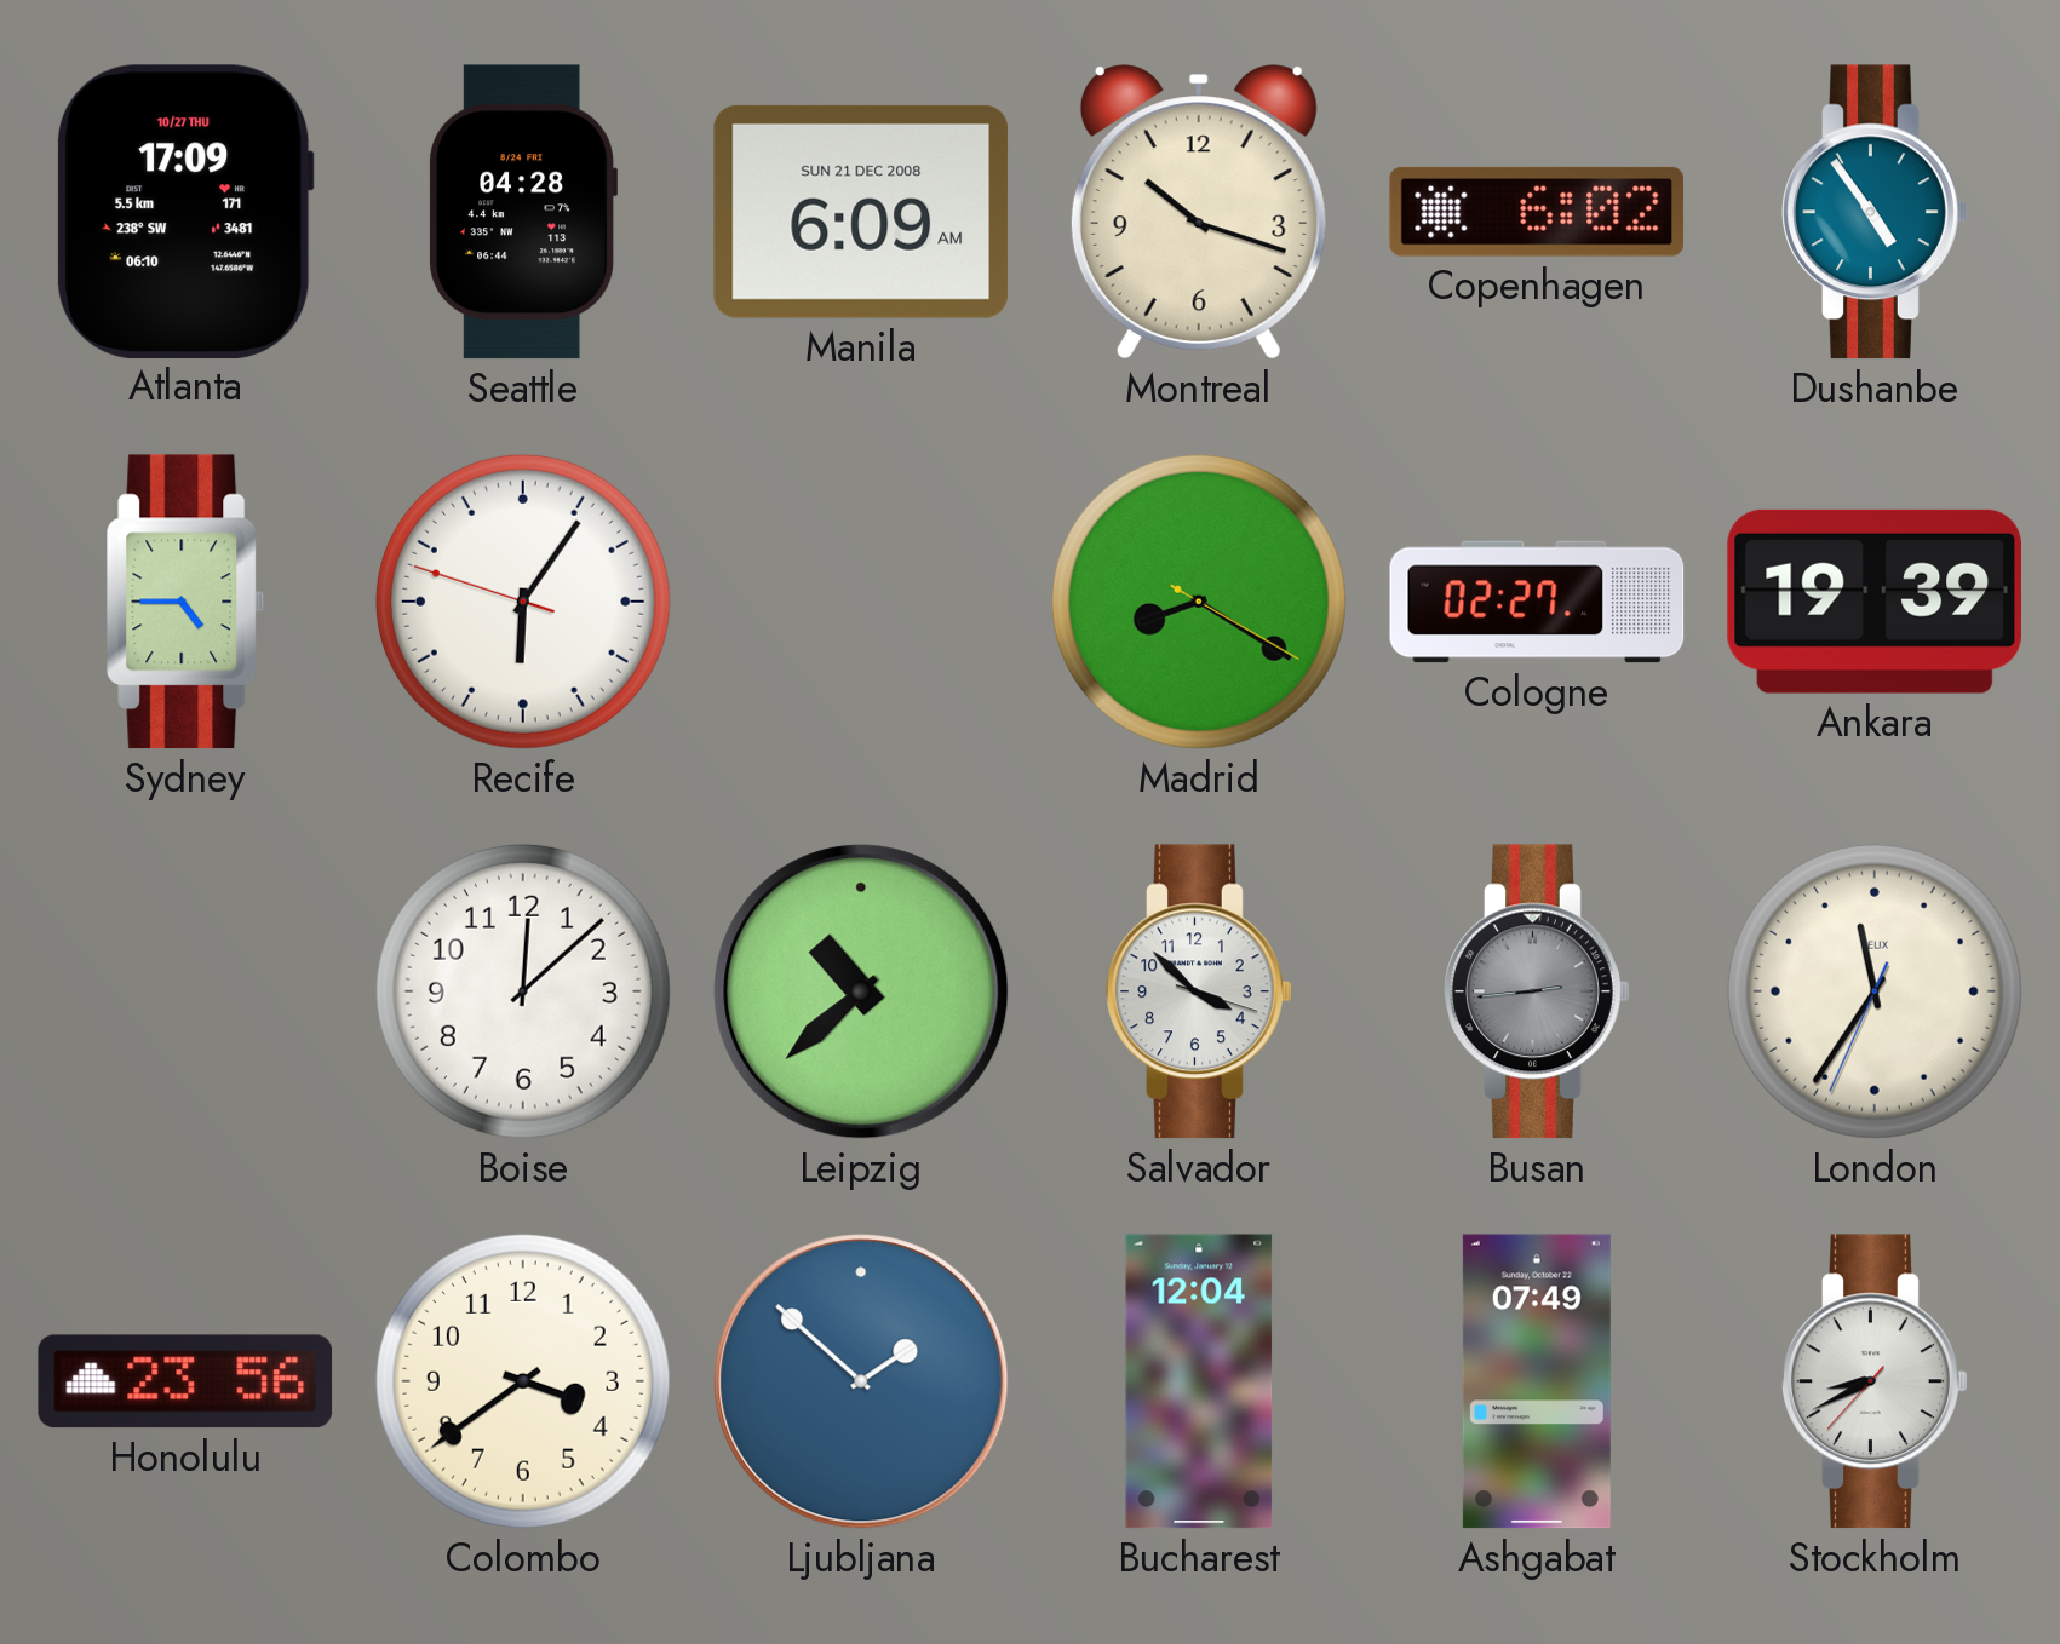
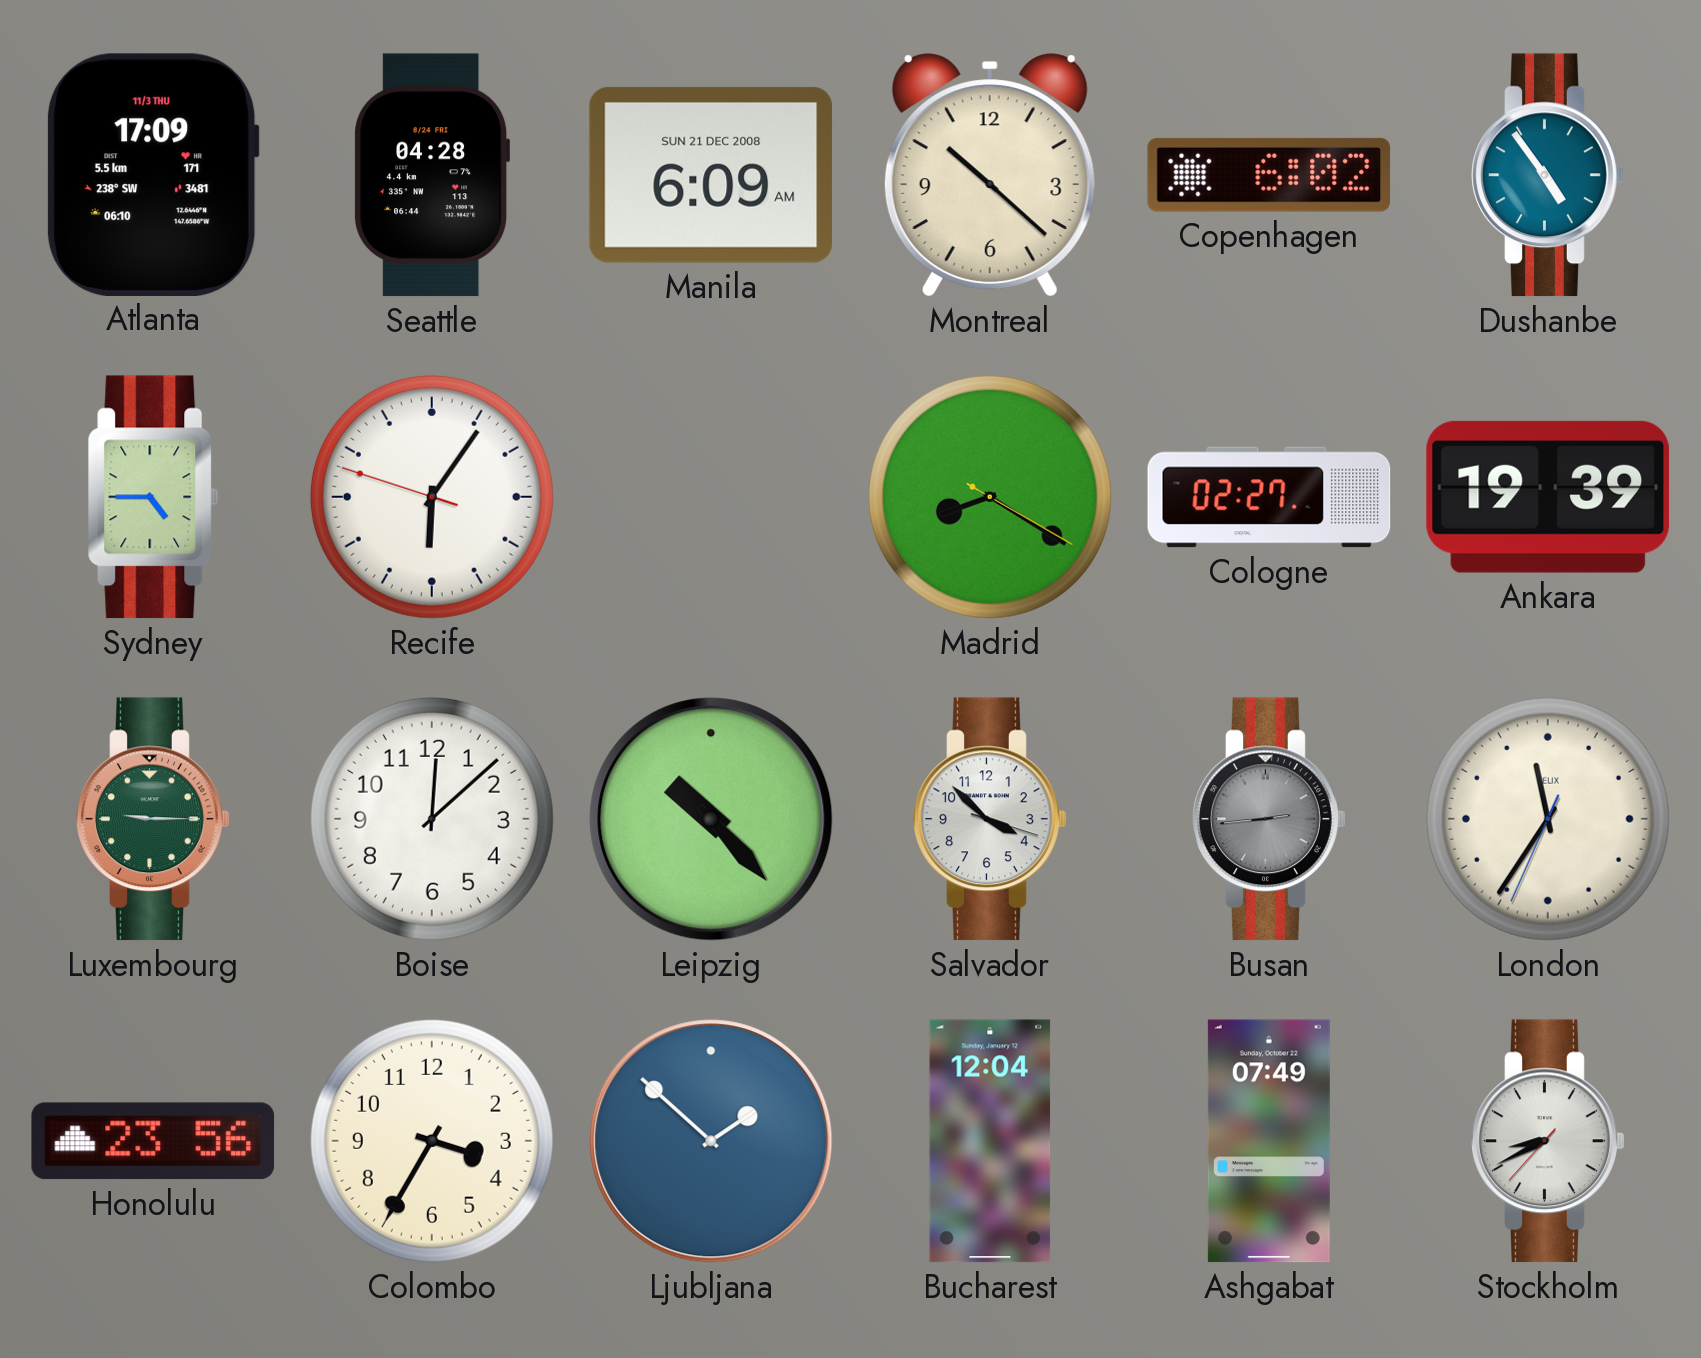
Atlanta date: 10/27 THU -> 11/3 THU (153, 174)
Montreal: 10:18 -> 10:22 (990, 175)
Luxembourg: none -> 9:15 (153, 819)
Leipzig: 10:38 -> 10:23 (711, 819)
Colombo: 3:39 -> 3:35 (432, 1141)
